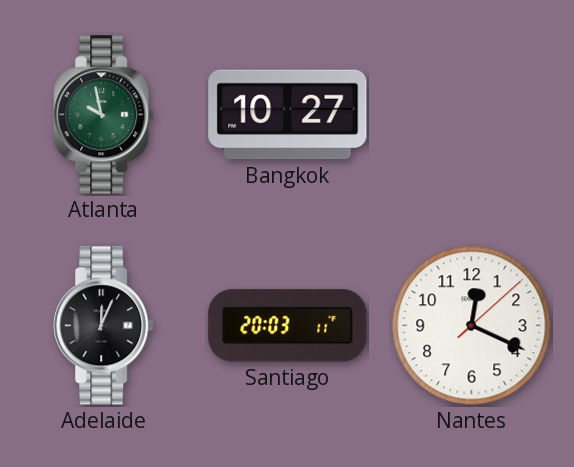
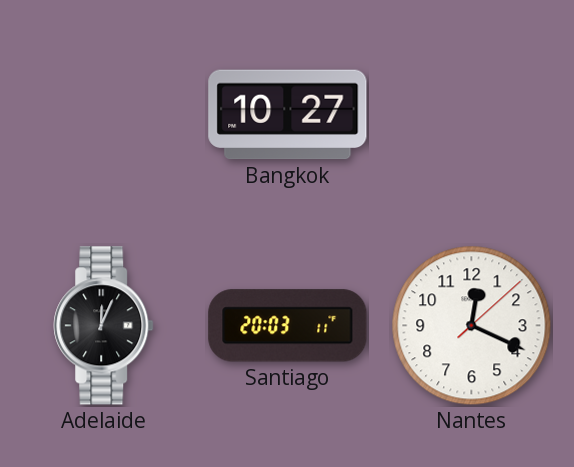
Atlanta: 9:58 -> none (104, 115)
